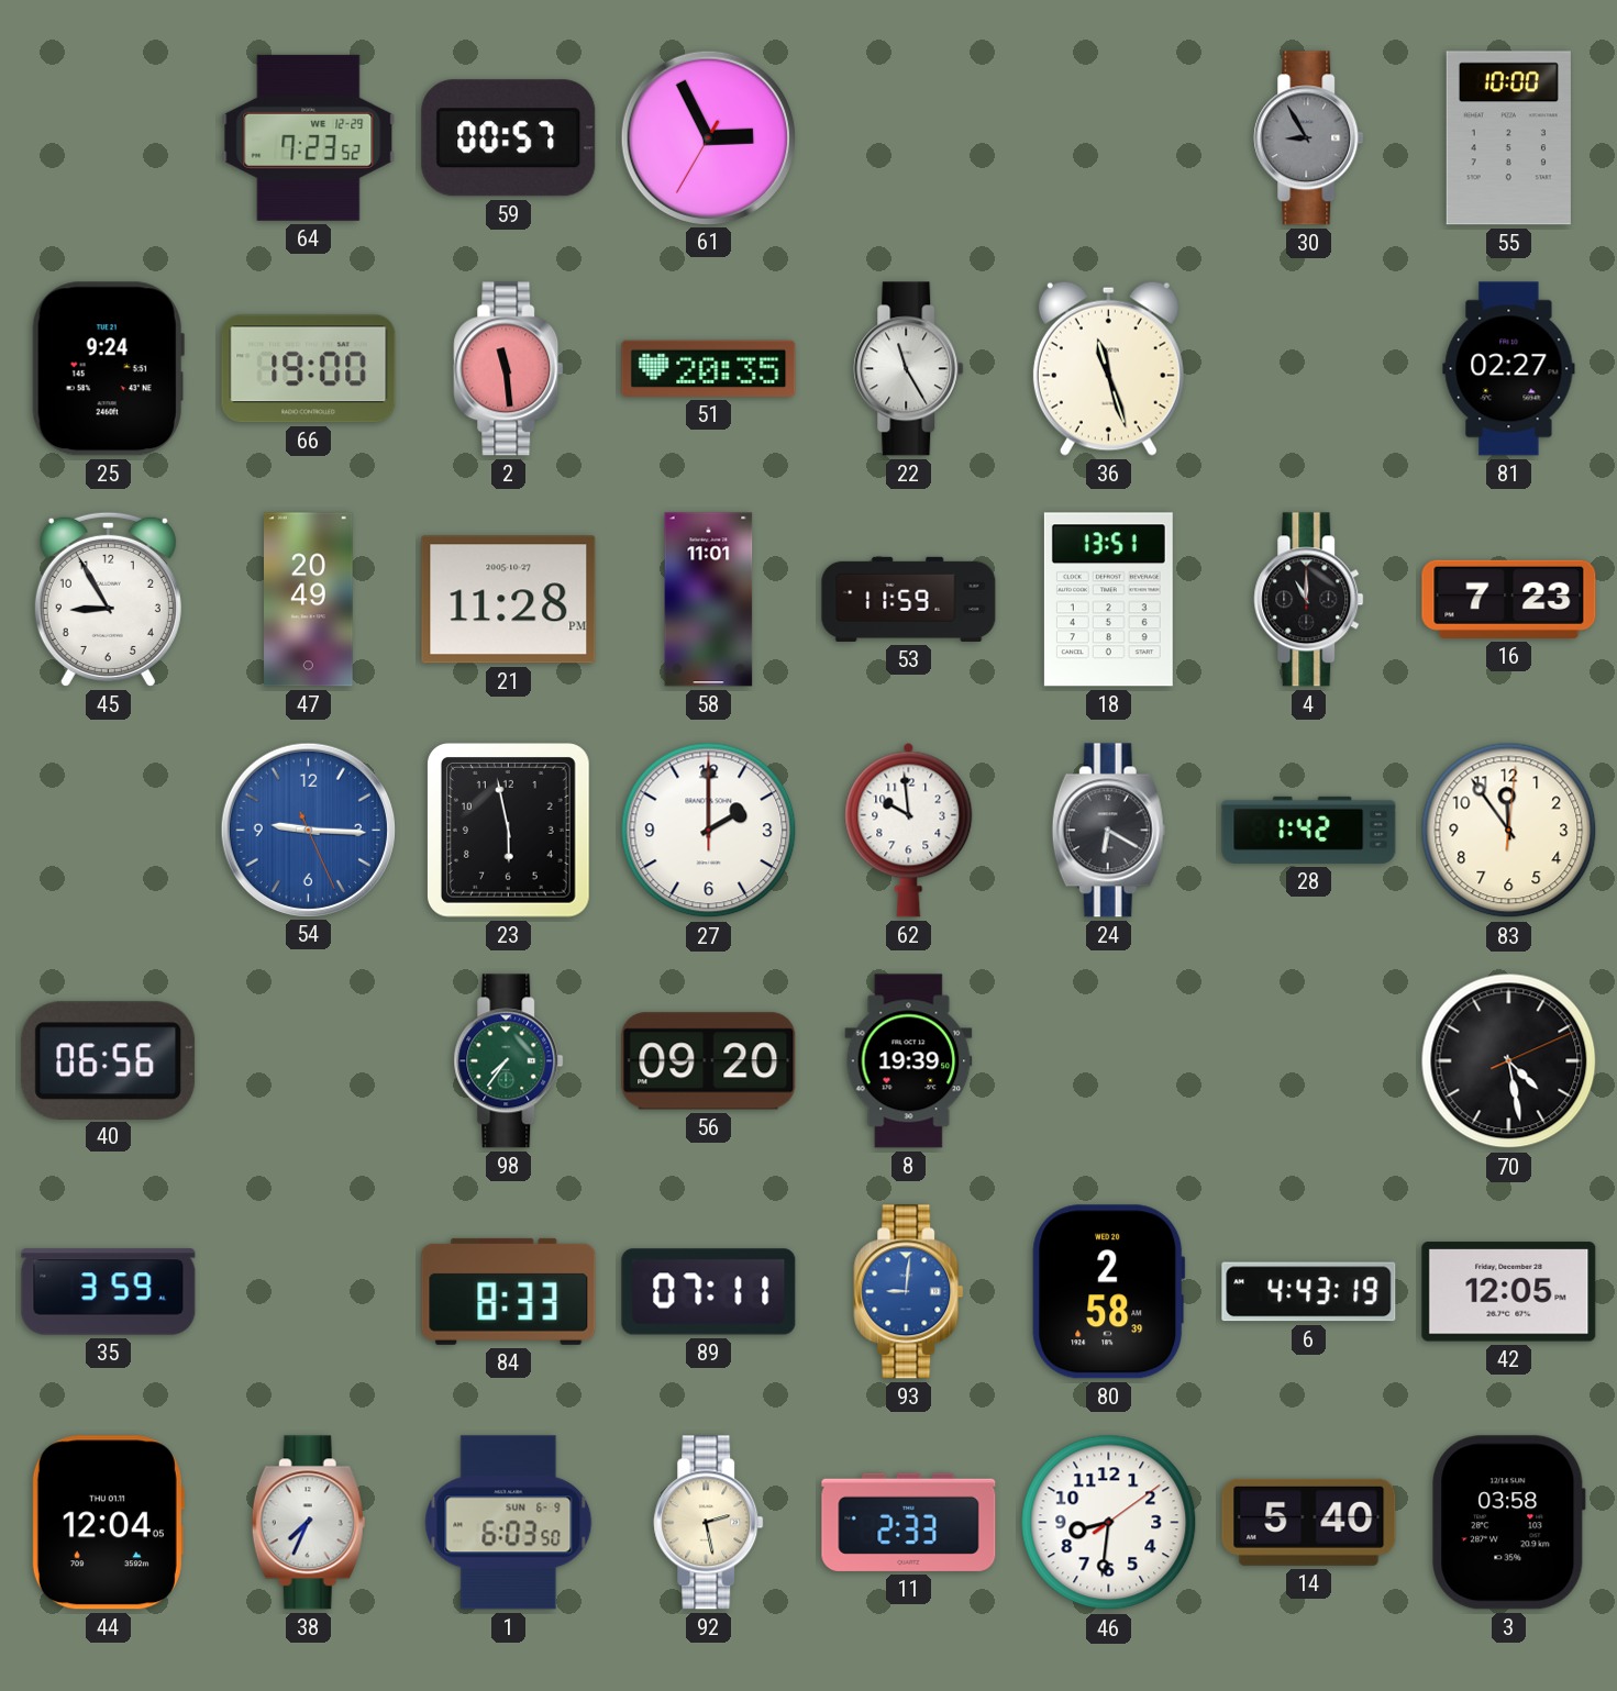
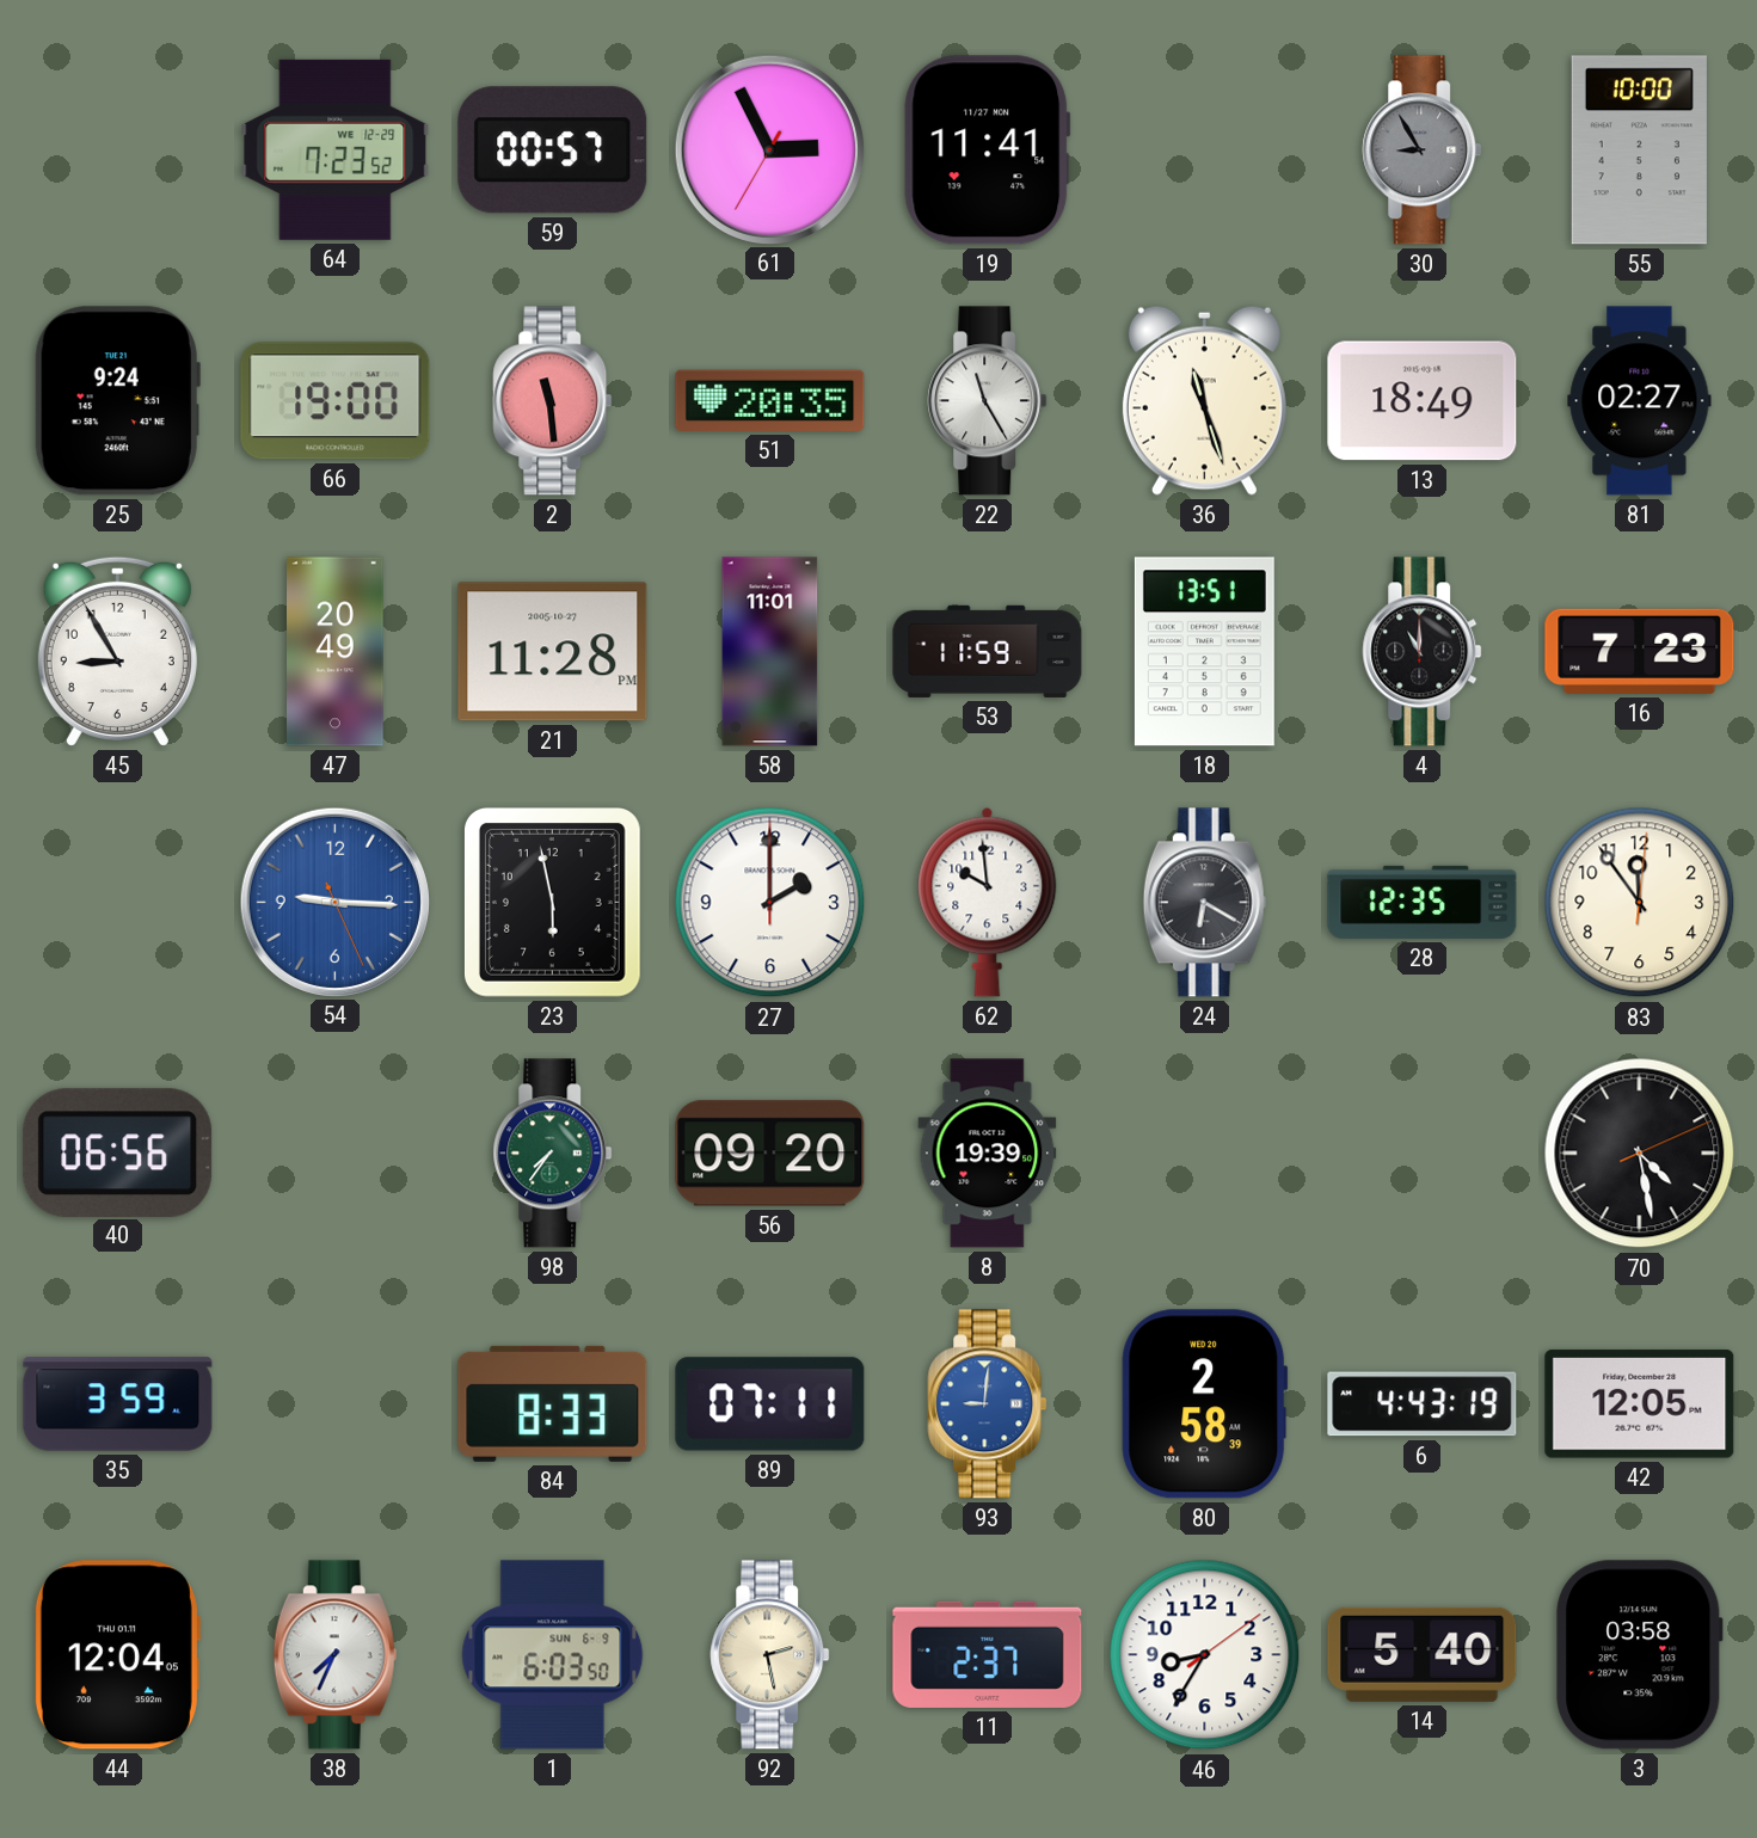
19: none -> 11:41 (988, 150)
13: none -> 18:49 (1423, 401)
28: 1:42 -> 12:35 (1423, 902)
11: 2:33 -> 2:37 (988, 1654)
46: 8:31 -> 8:35 (1205, 1655)
